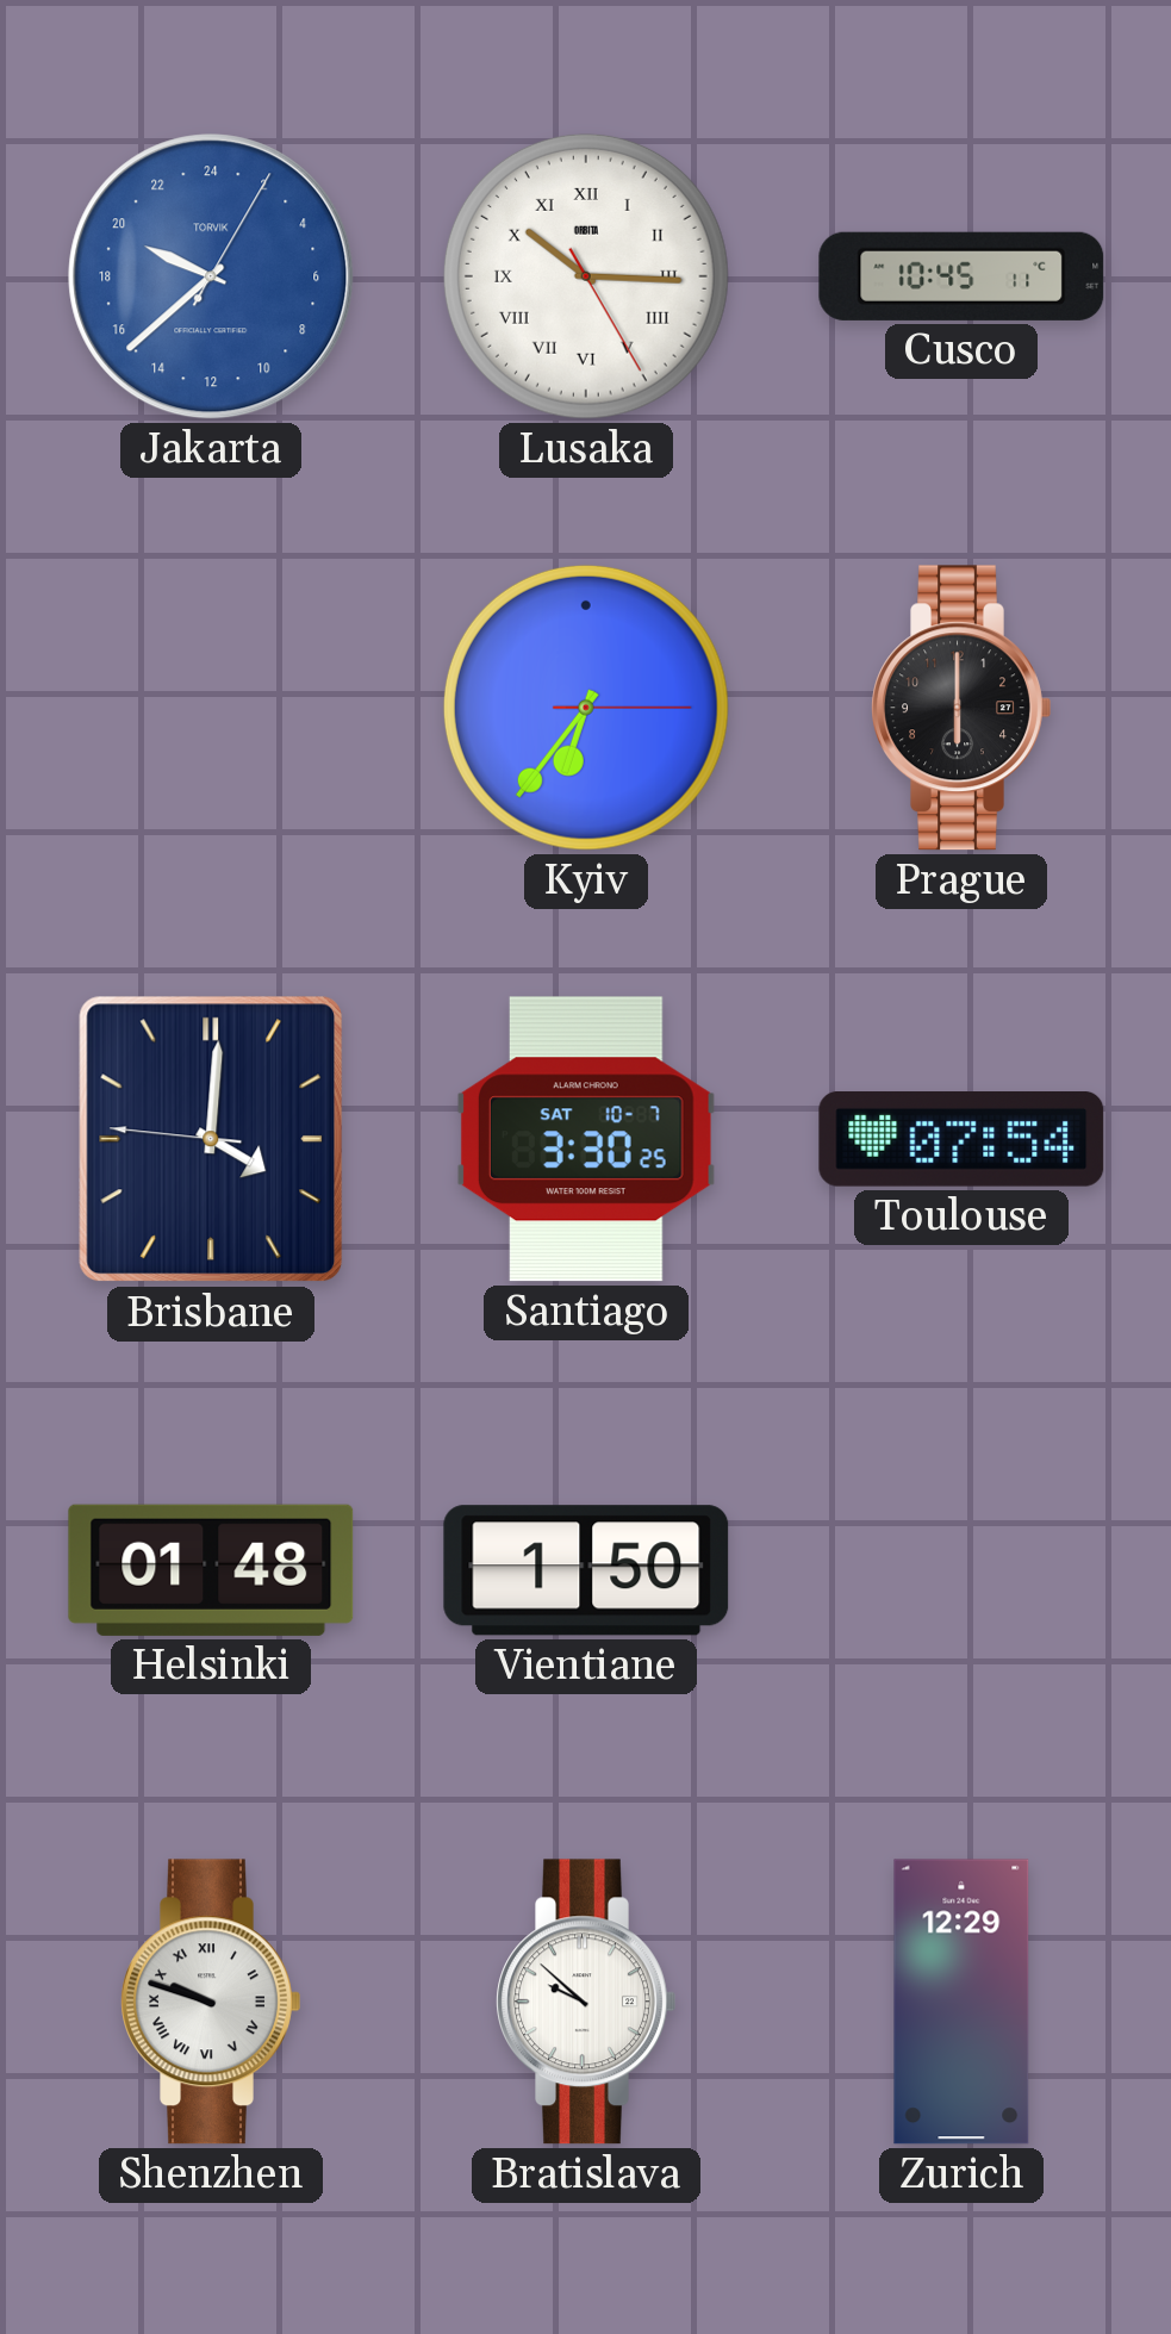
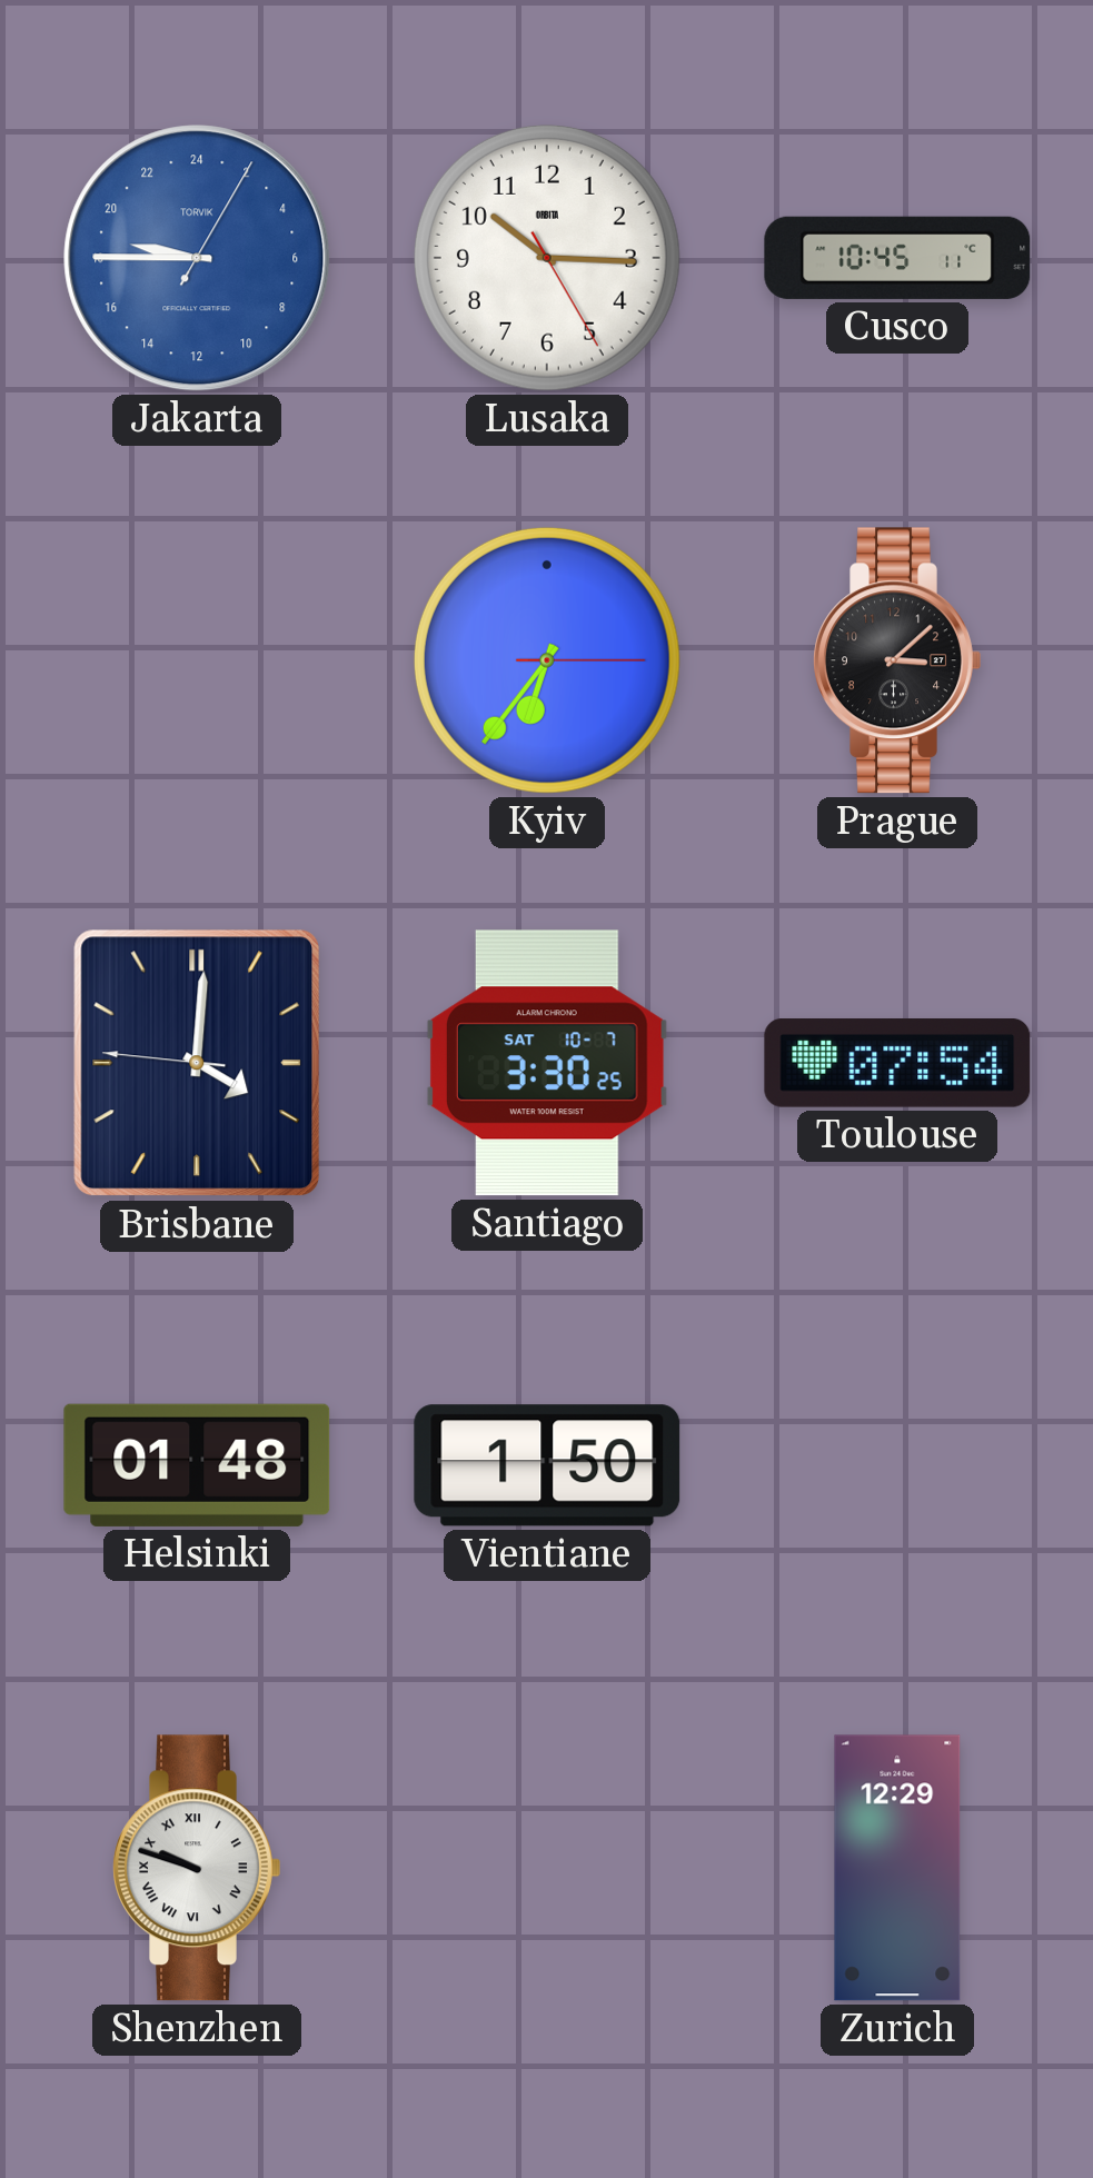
Jakarta: 19:38 -> 18:45 (197, 258)
Lusaka numerals: Roman -> Arabic (547, 258)
Prague: 6:00 -> 3:08 (897, 660)
Bratislava: 9:52 -> none (586, 2002)
